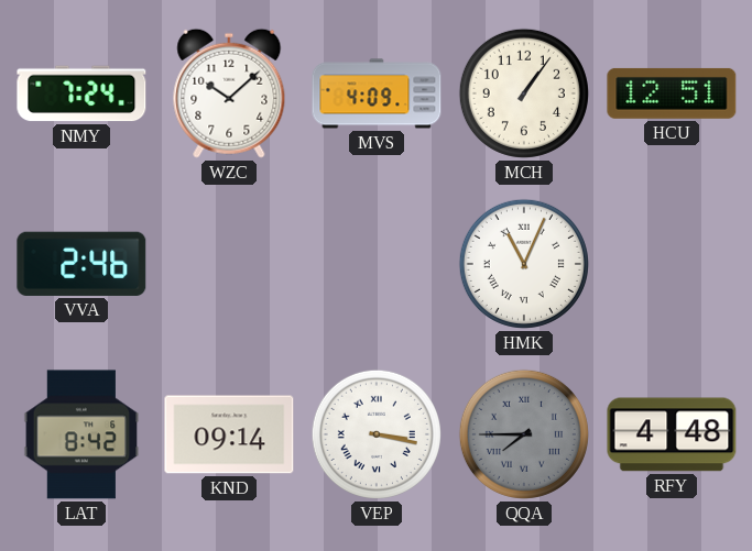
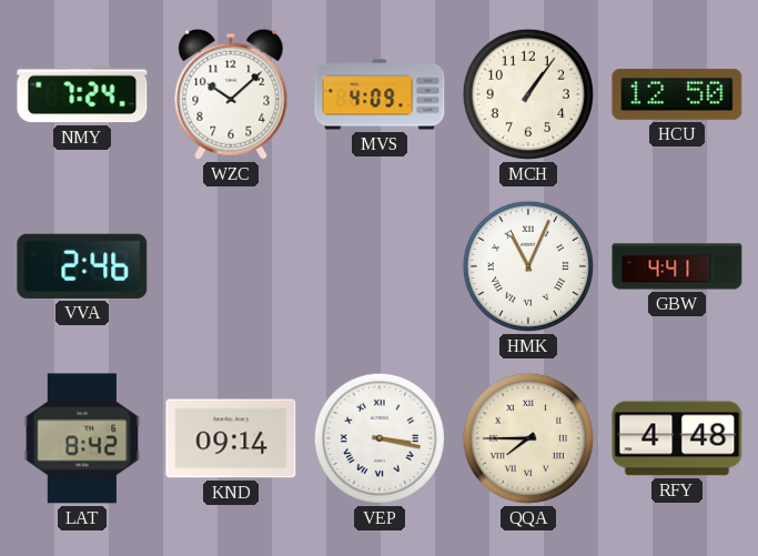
HCU: 12:51 -> 12:50 (677, 94)
GBW: none -> 4:41 (677, 266)
QQA dial: grey -> cream (528, 438)
